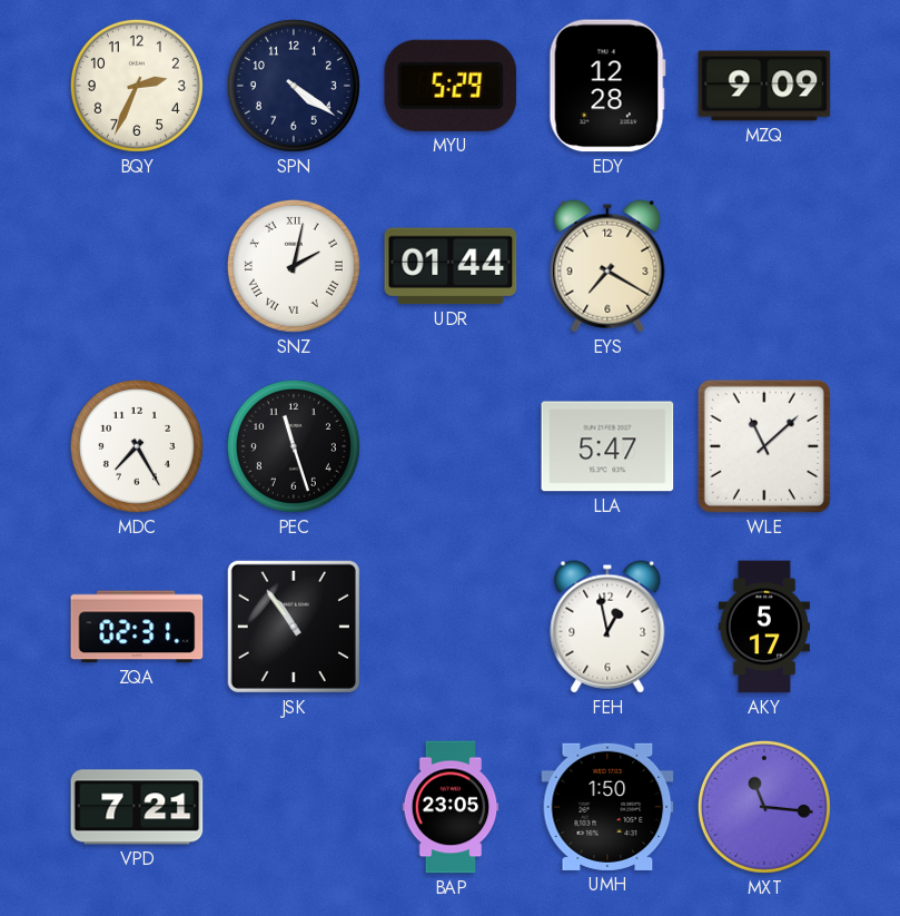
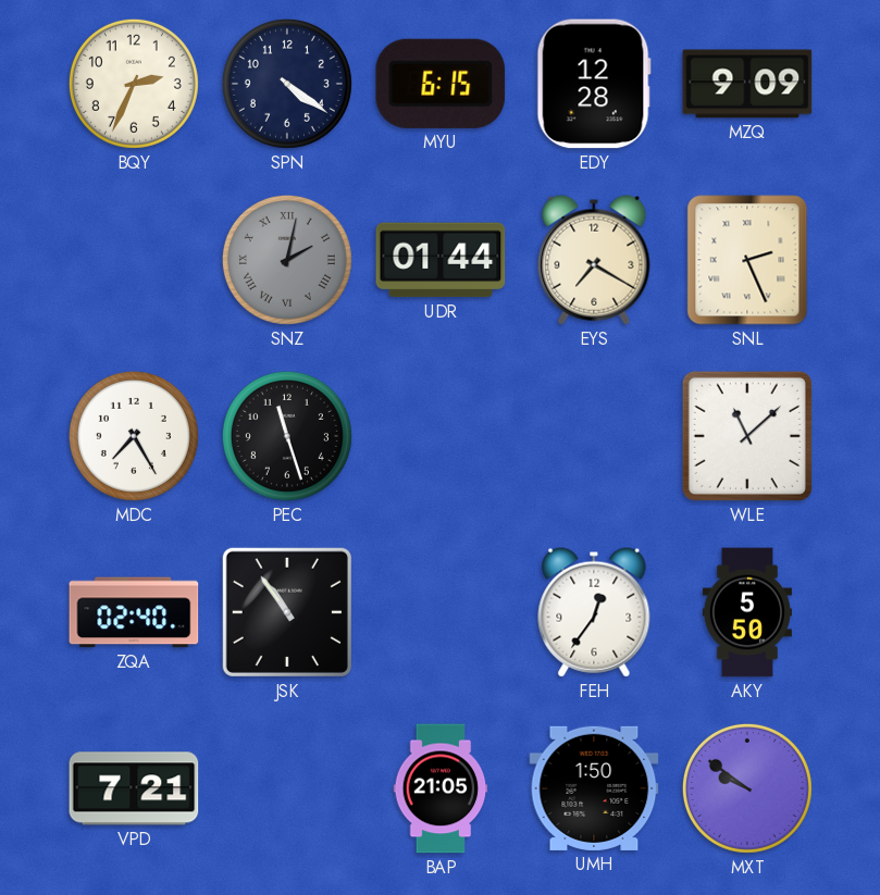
MYU: 5:29 -> 6:15 (441, 84)
SNZ dial: white -> grey (287, 260)
SNL: none -> 2:26 (747, 260)
LLA: 5:47 -> none (607, 446)
ZQA: 02:31 -> 02:40 (134, 612)
FEH: 12:58 -> 12:36 (594, 612)
AKY: 5:17 -> 5:50 (747, 612)
BAP: 23:05 -> 21:05 (441, 788)
MXT: 11:16 -> 9:51 (747, 788)
